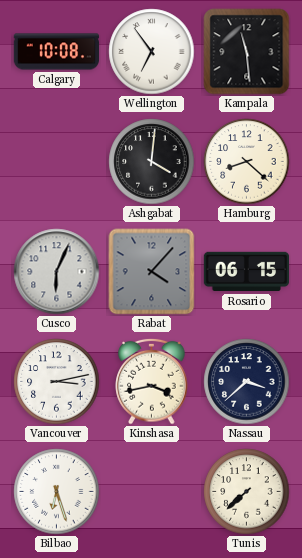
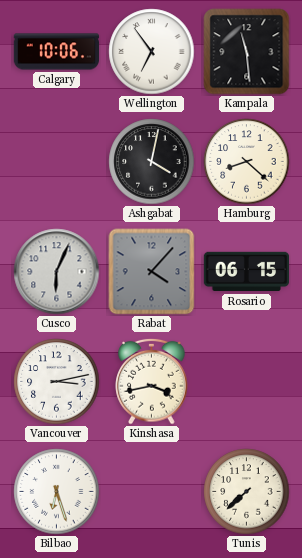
Calgary: 10:08 -> 10:06 (57, 52)
Ashgabat: 4:01 -> 4:02 (152, 162)
Nassau: 3:38 -> none (247, 382)
